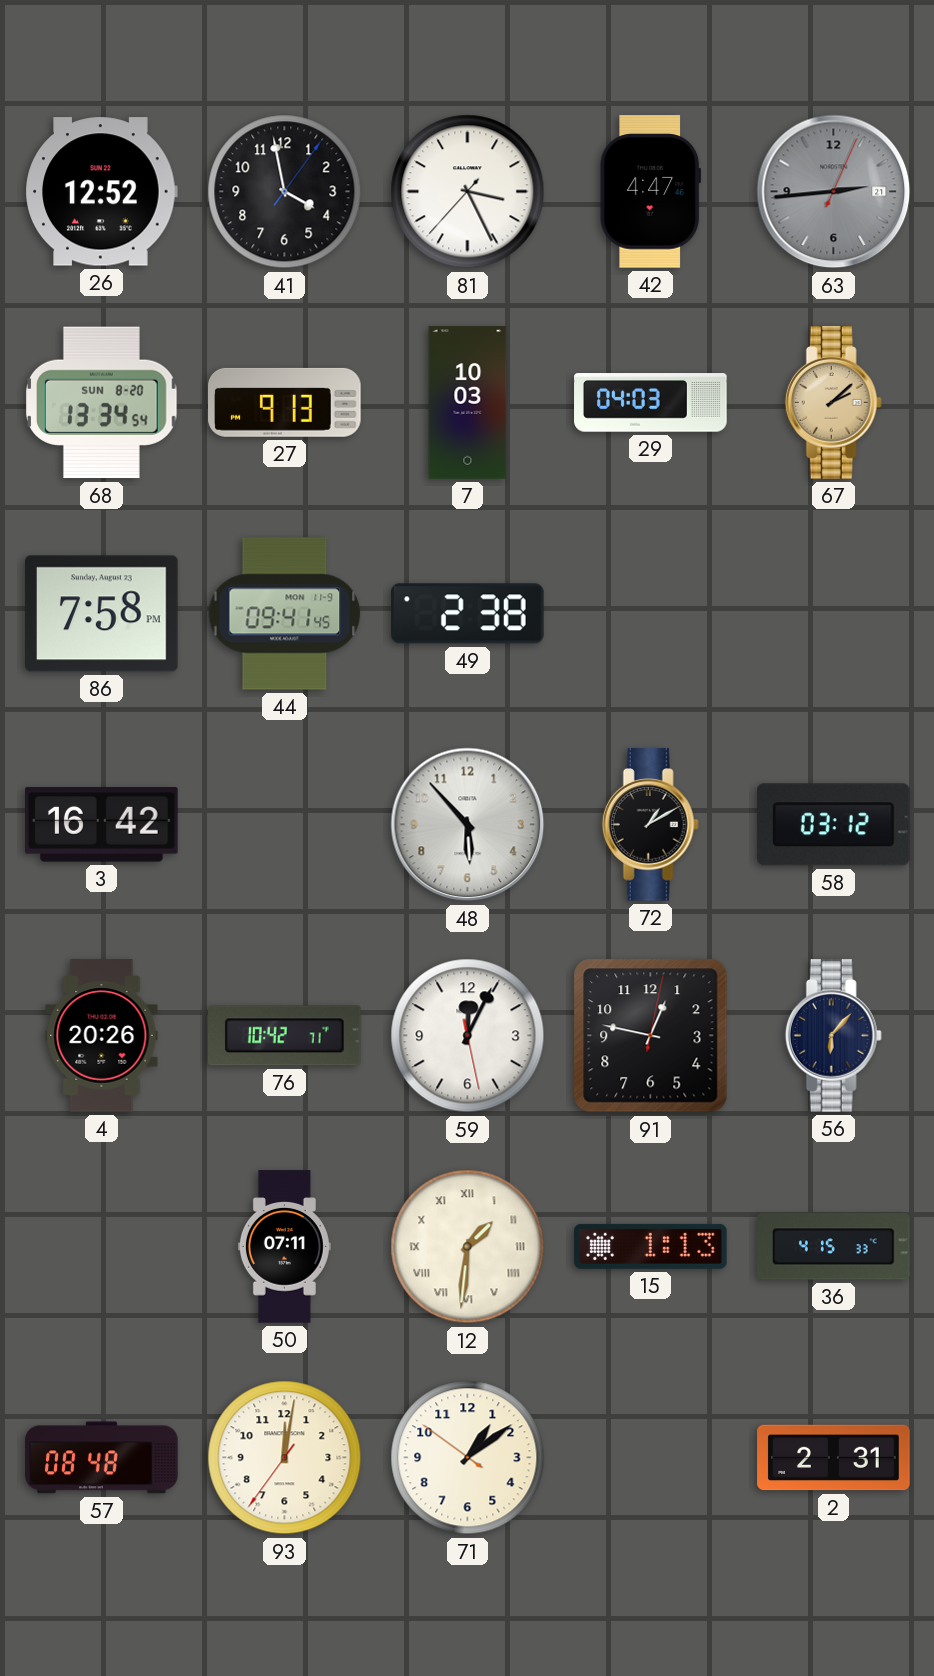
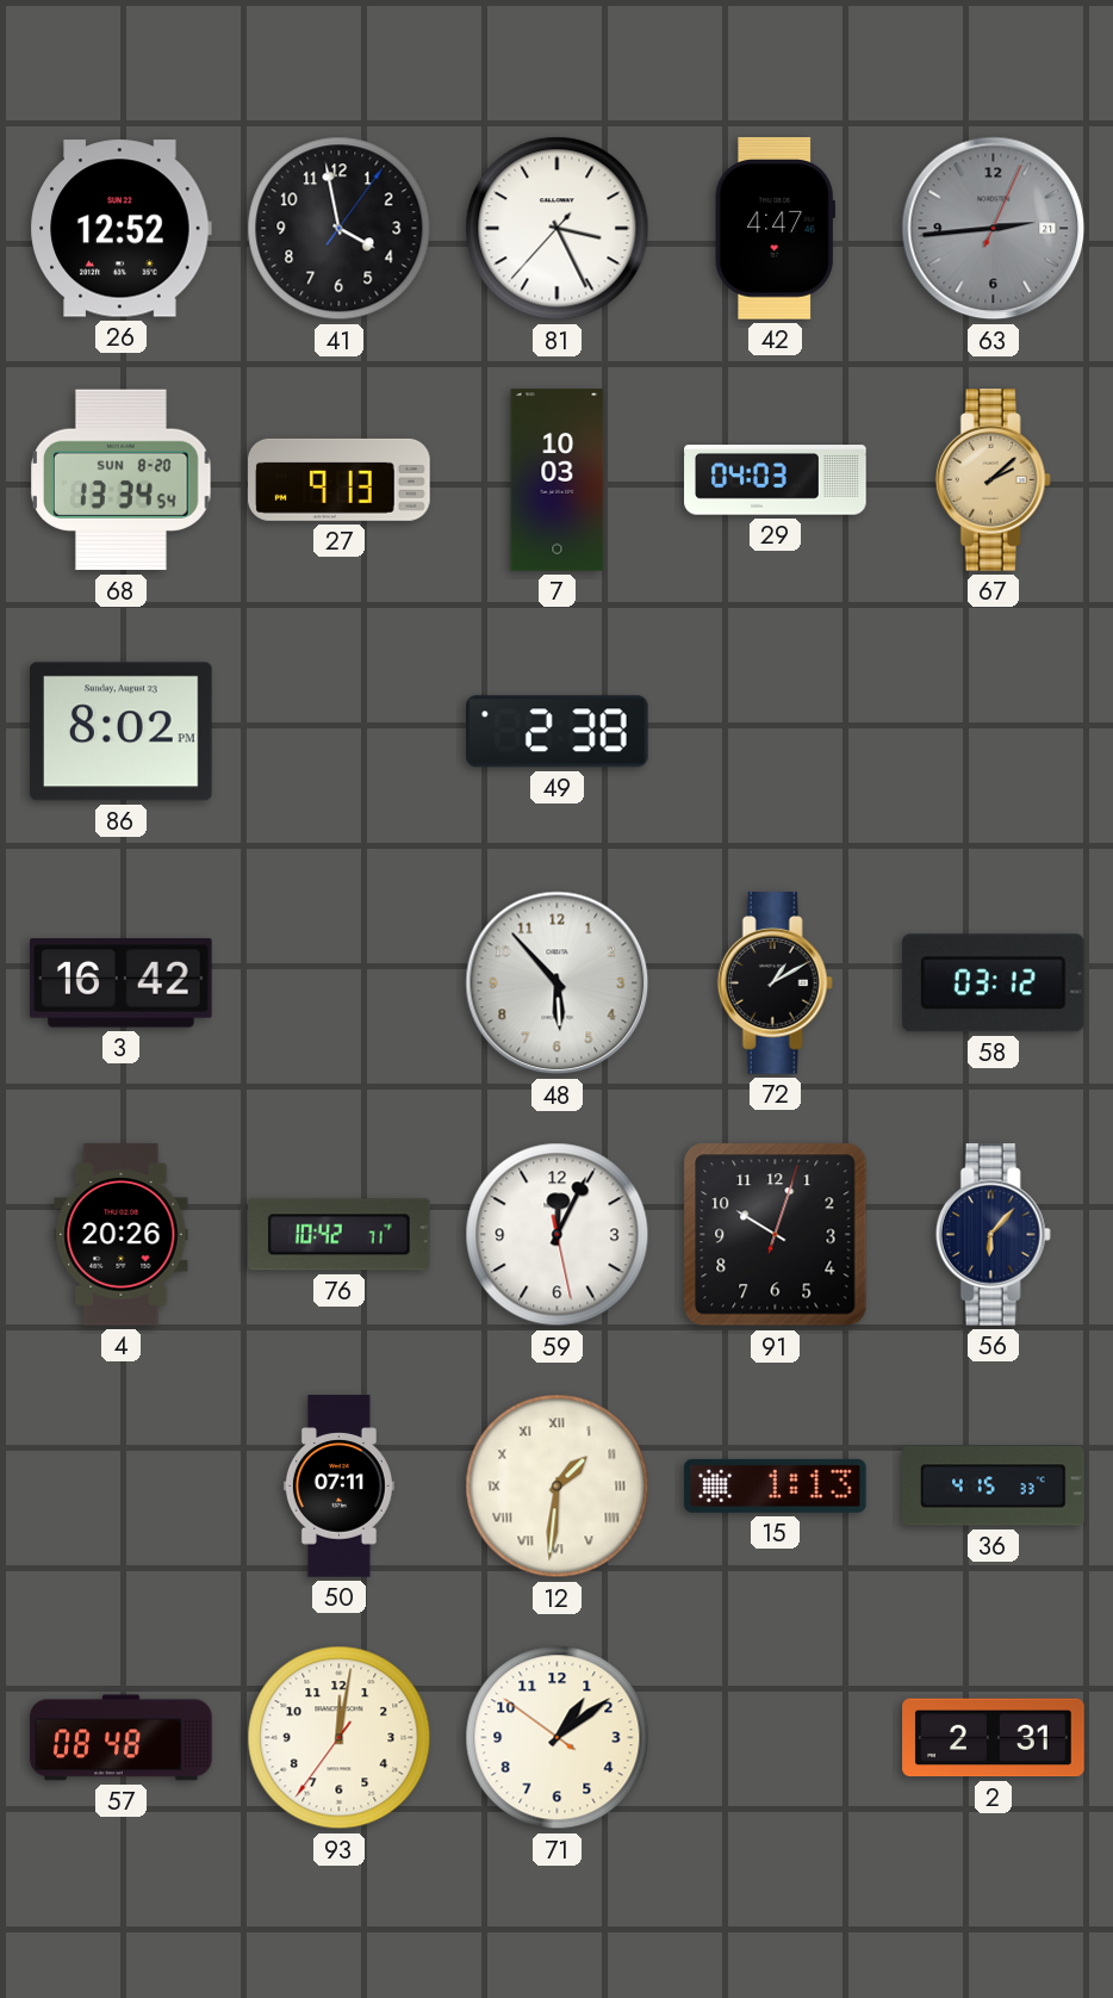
86: 7:58 -> 8:02 (122, 732)
44: 09:41 -> none (285, 614)
91: 12:47 -> 10:03 (776, 1235)
